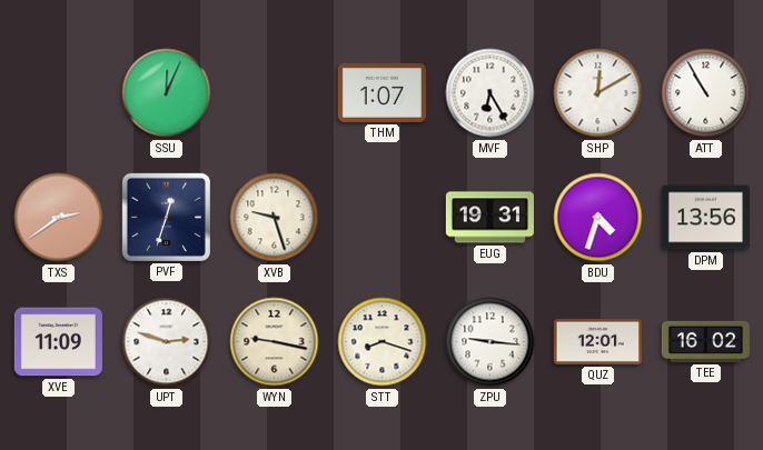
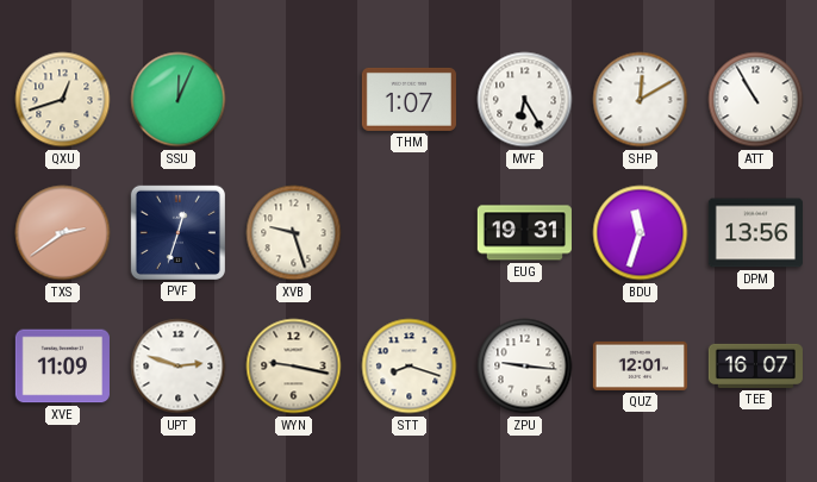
QXU: none -> 12:42 (63, 100)
BDU: 4:33 -> 11:33 (641, 233)
TEE: 16:02 -> 16:07 (755, 365)
